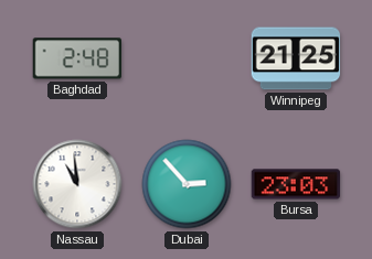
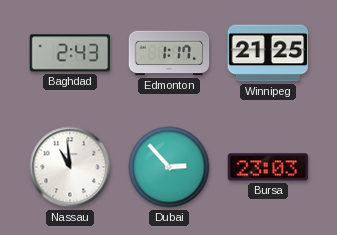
Baghdad: 2:48 -> 2:43 (69, 53)
Edmonton: none -> 1:17 (169, 53)
